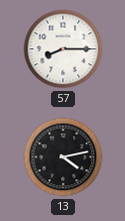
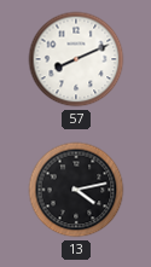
57: 8:15 -> 8:11 (76, 59)
